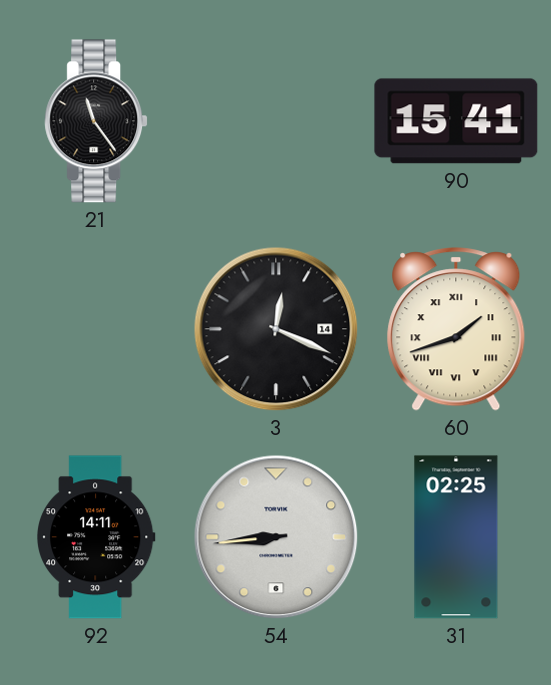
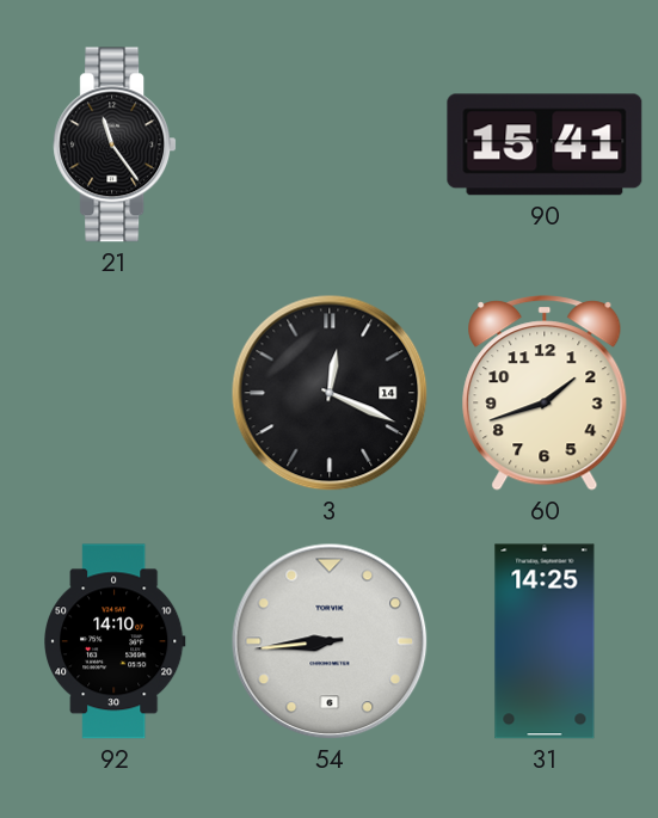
60 numerals: Roman -> Arabic (545, 393)
92: 14:11 -> 14:10 (116, 641)
31: 02:25 -> 14:25 (545, 641)
